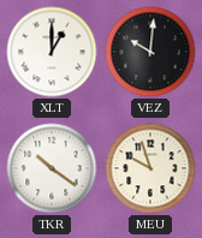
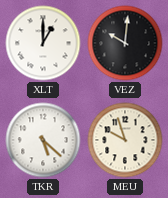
TKR: 10:21 -> 5:22 (43, 140)
